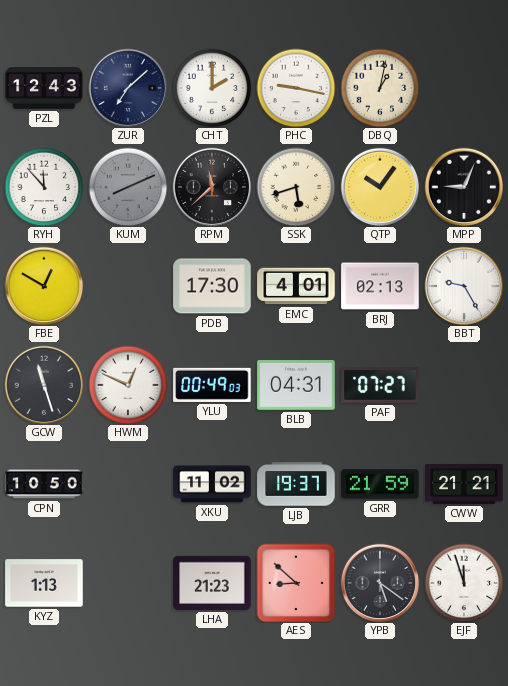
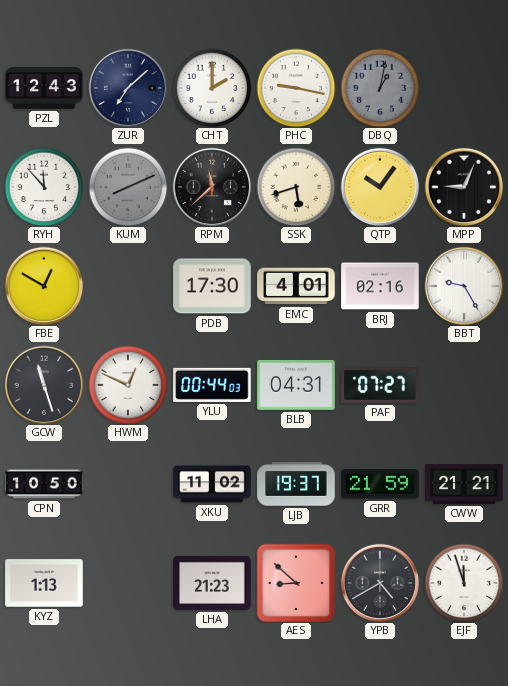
DBQ dial: cream -> grey (380, 88)
BRJ: 02:13 -> 02:16 (380, 286)
YLU: 00:49 -> 00:44 (212, 385)
YPB: 5:21 -> 4:40 (380, 583)
